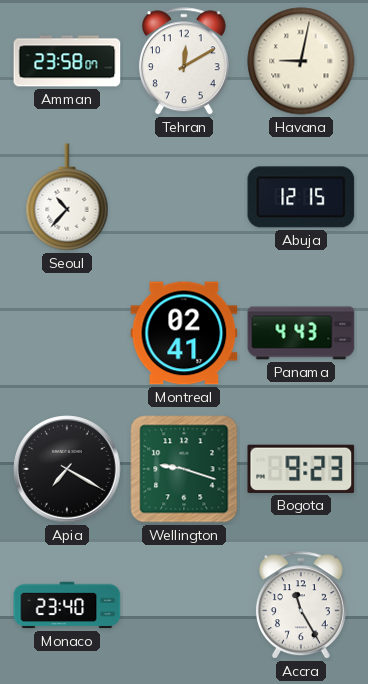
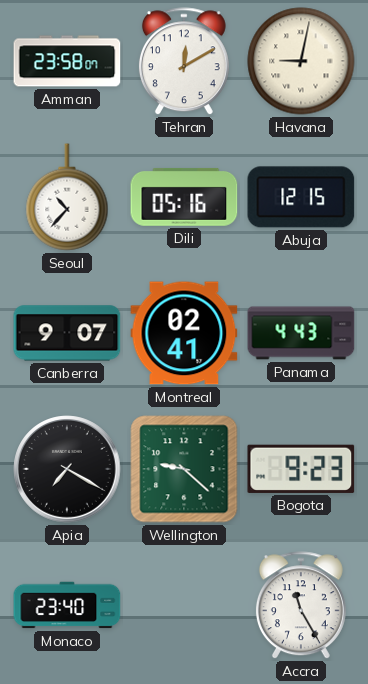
Dili: none -> 05:16 (184, 197)
Canberra: none -> 9:07 (67, 333)
Wellington: 9:18 -> 9:22 (184, 469)
